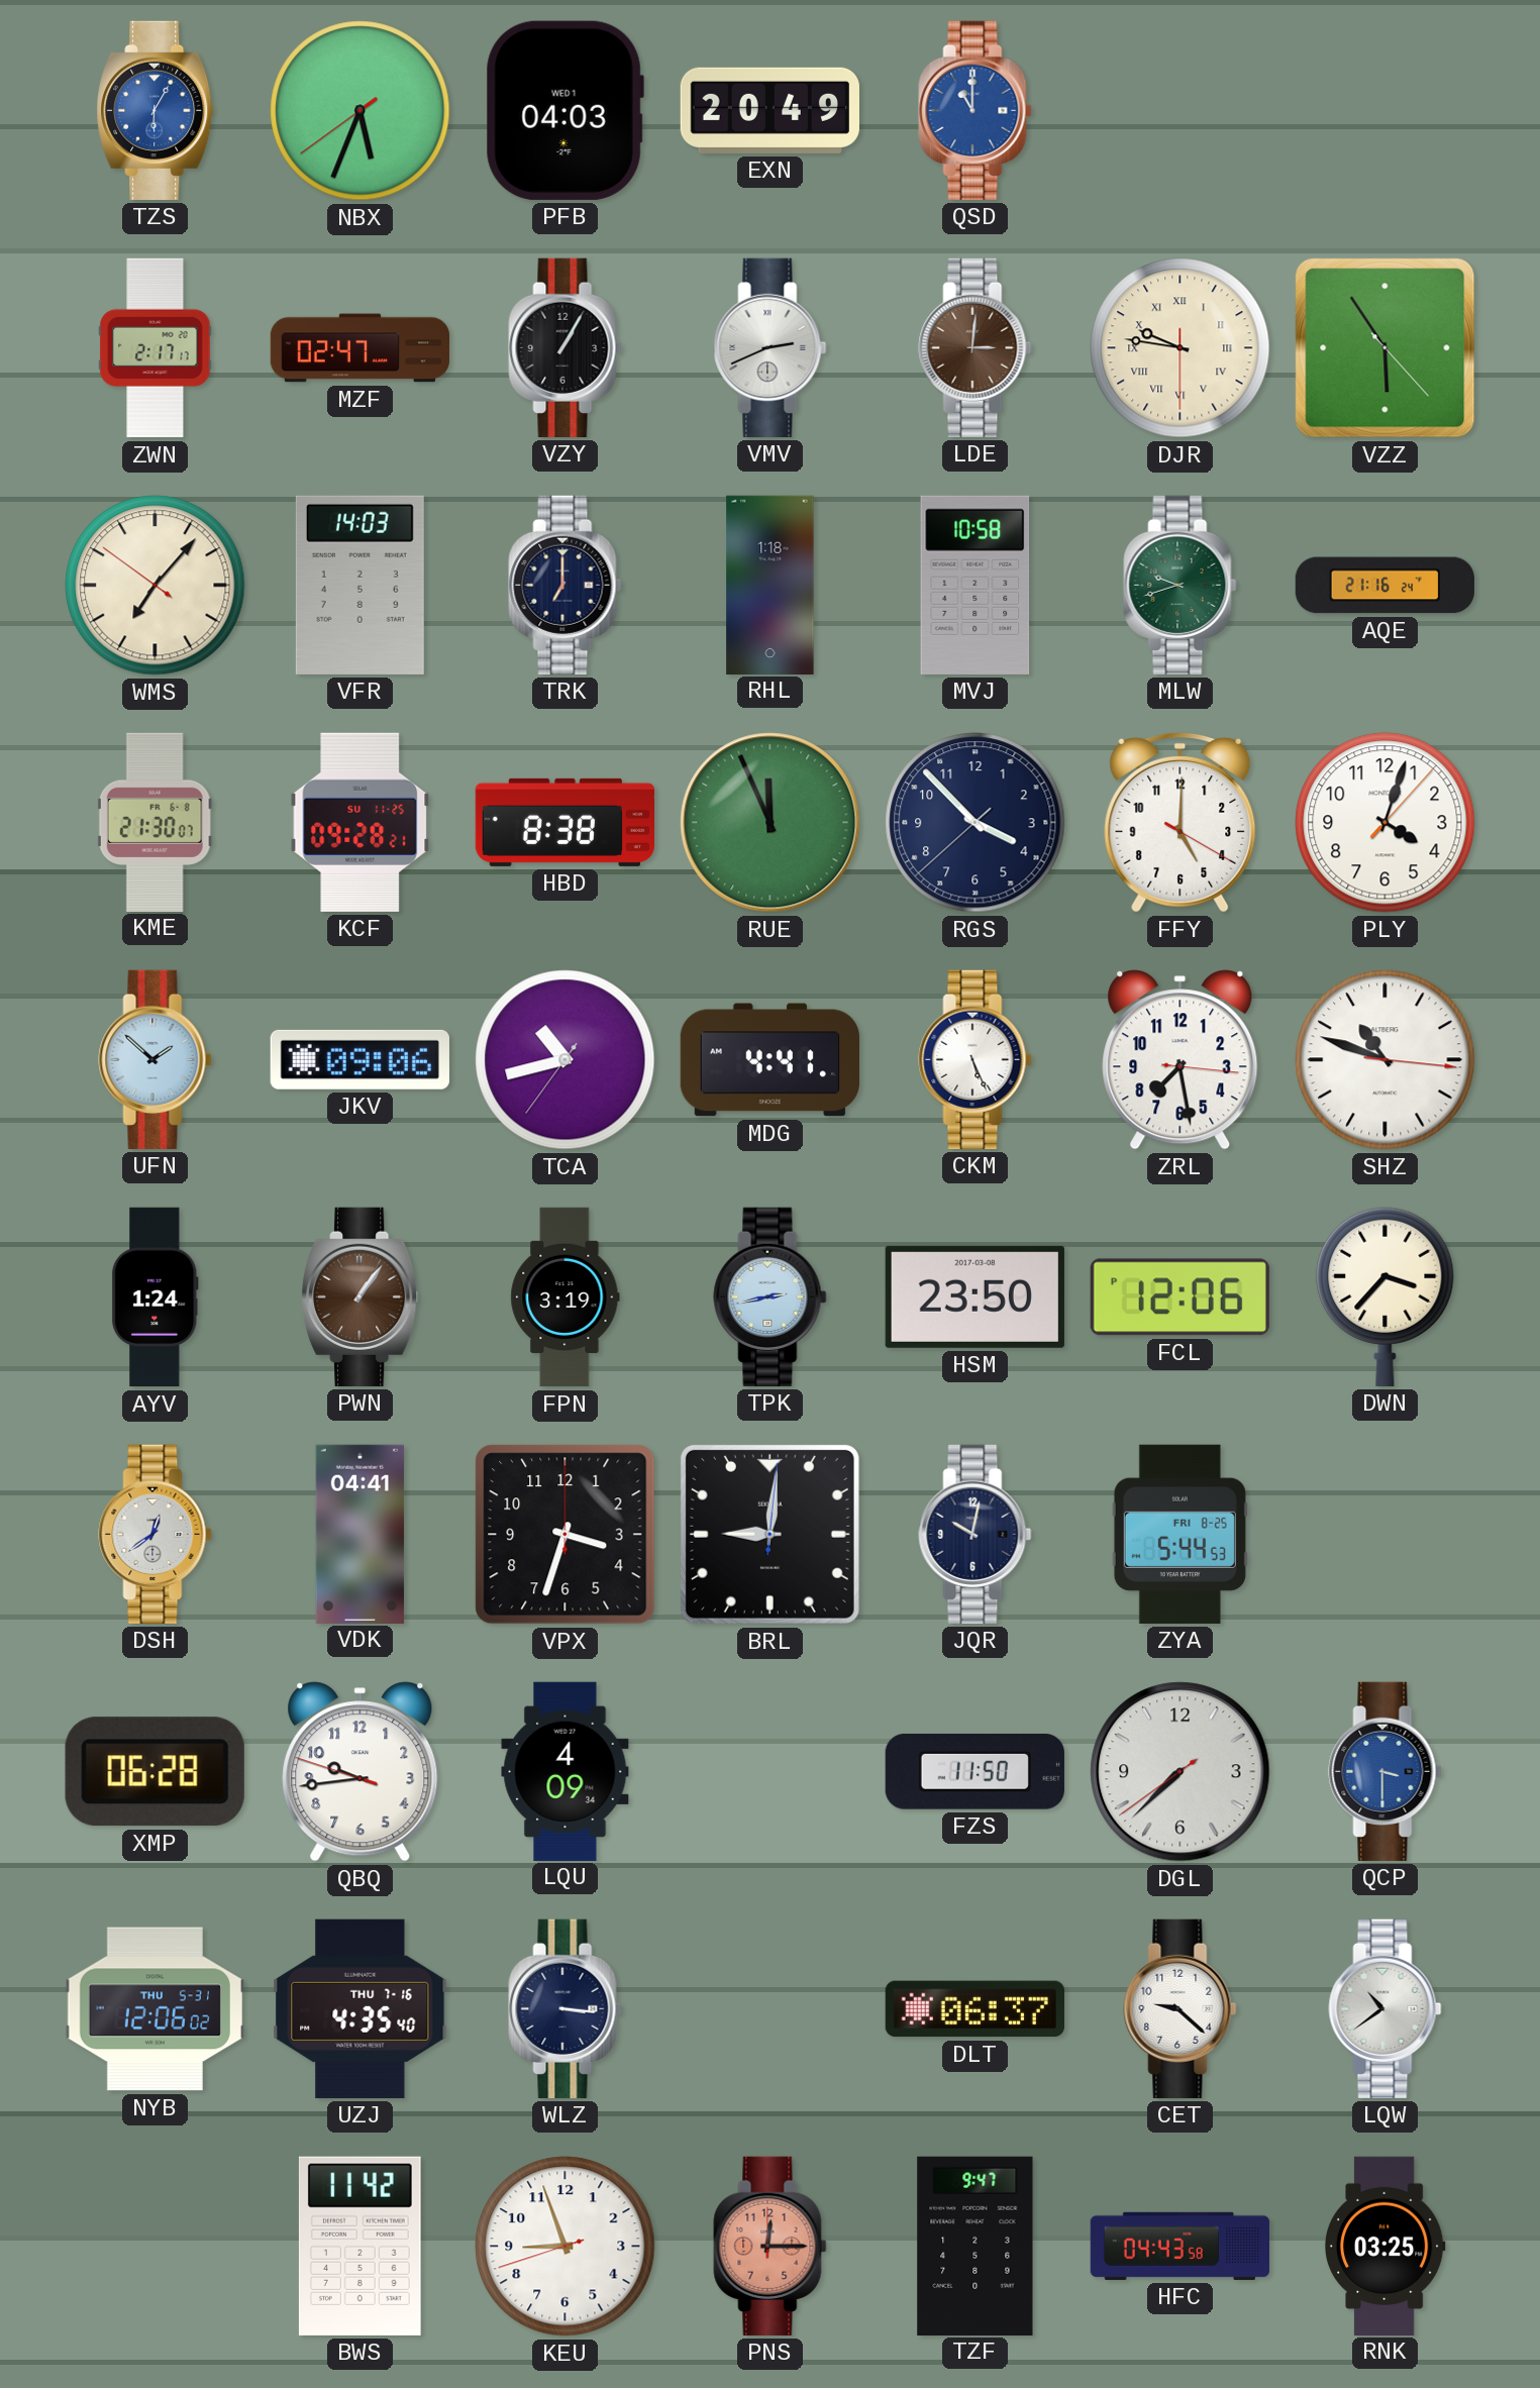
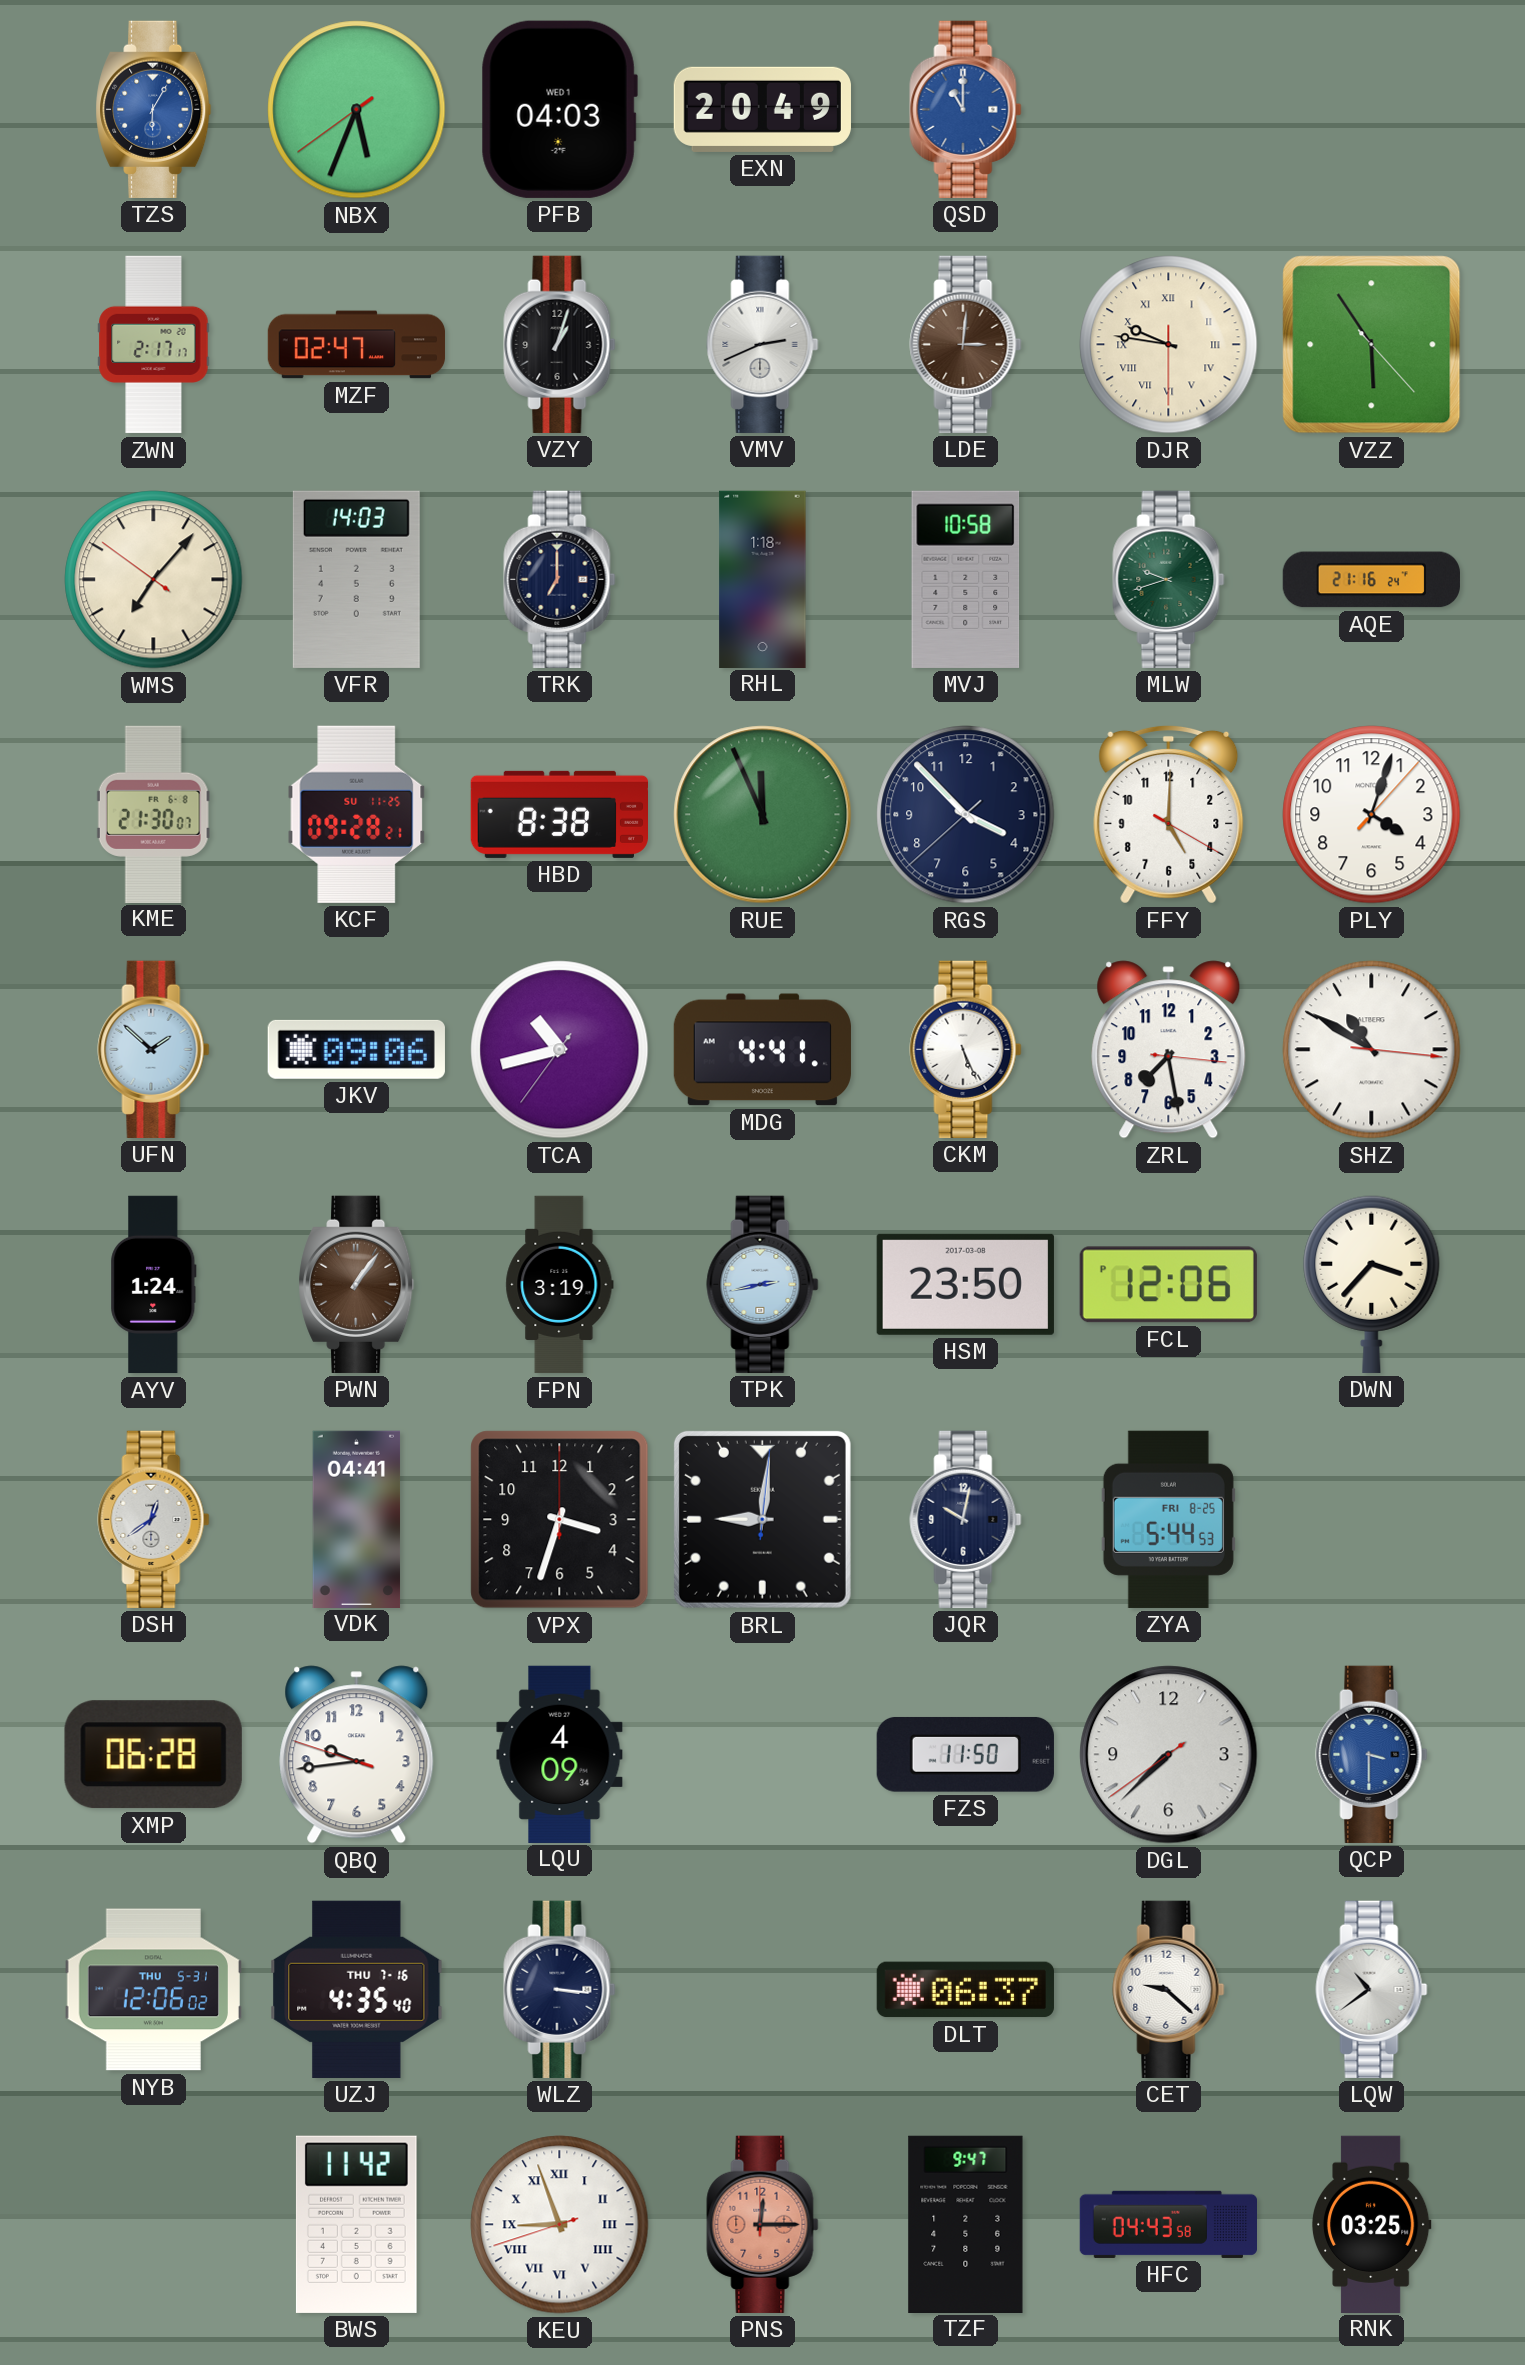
VZY: 1:05 -> 1:03 (560, 344)
SHZ: 10:48 -> 10:50 (1372, 1050)
KEU numerals: Arabic -> Roman (560, 2225)
